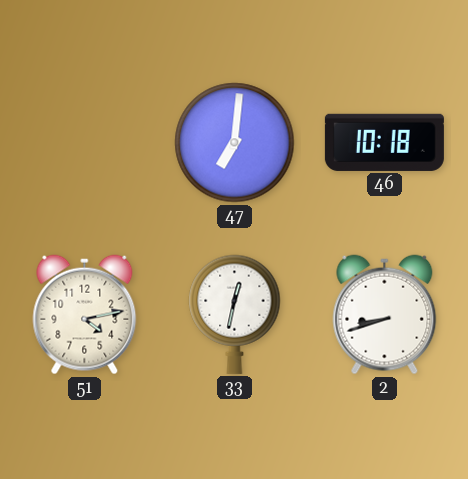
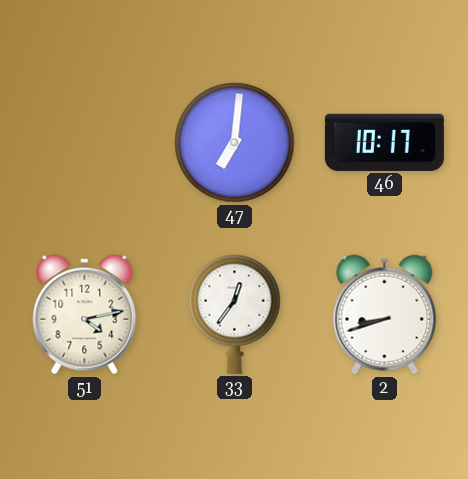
46: 10:18 -> 10:17 (384, 142)
33: 12:32 -> 12:36 (235, 314)
